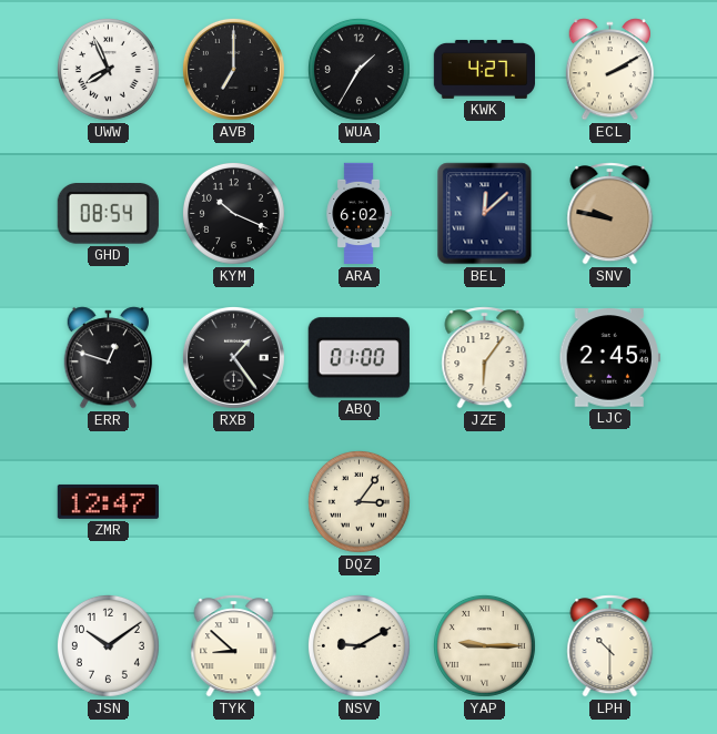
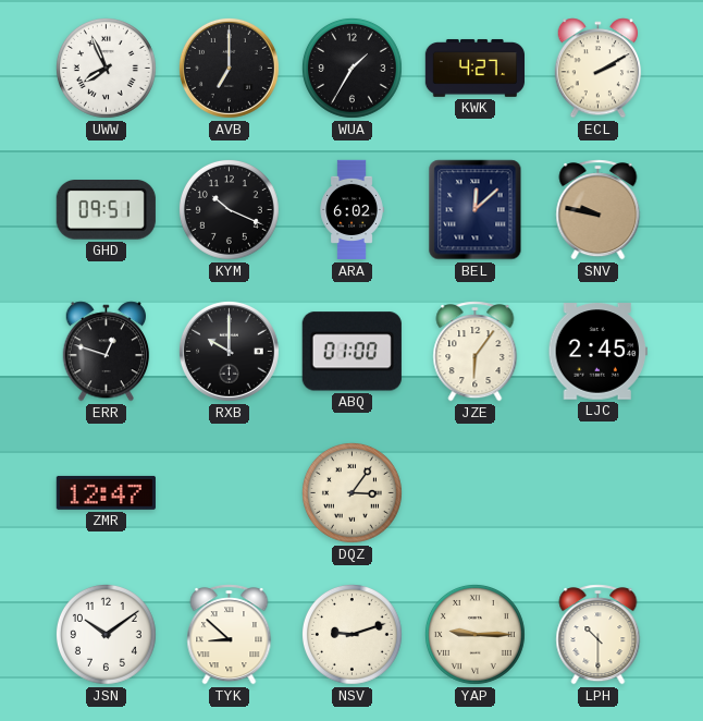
GHD: 08:54 -> 09:51 (106, 210)
RXB: 1:24 -> 10:00 (229, 351)
NSV: 9:10 -> 9:12 (351, 634)
